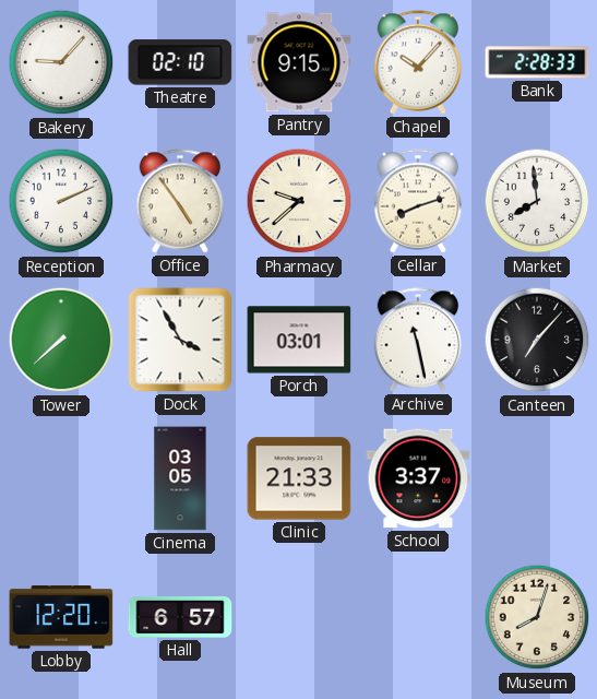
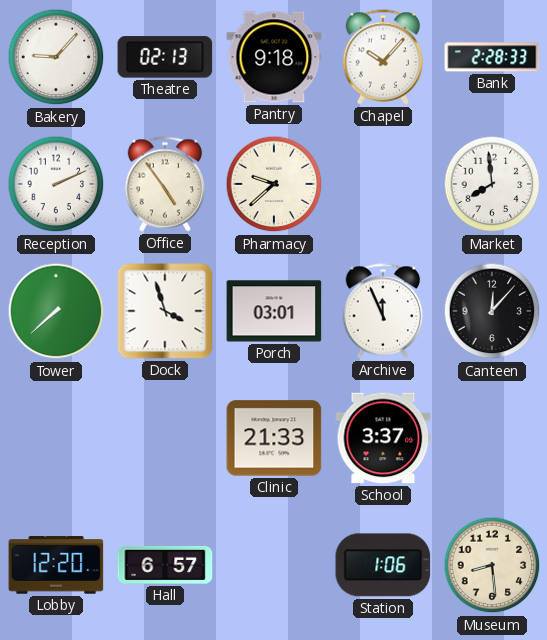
Theatre: 02:10 -> 02:13 (165, 57)
Pantry: 9:15 -> 9:18 (274, 57)
Cellar: 8:12 -> none (418, 201)
Dock: 3:55 -> 3:57 (165, 311)
Archive: 11:28 -> 11:56 (383, 311)
Canteen: 7:07 -> 12:07 (492, 311)
Cinema: 03:05 -> none (180, 478)
Station: none -> 1:06 (383, 565)
Museum: 8:03 -> 8:29 (492, 565)
